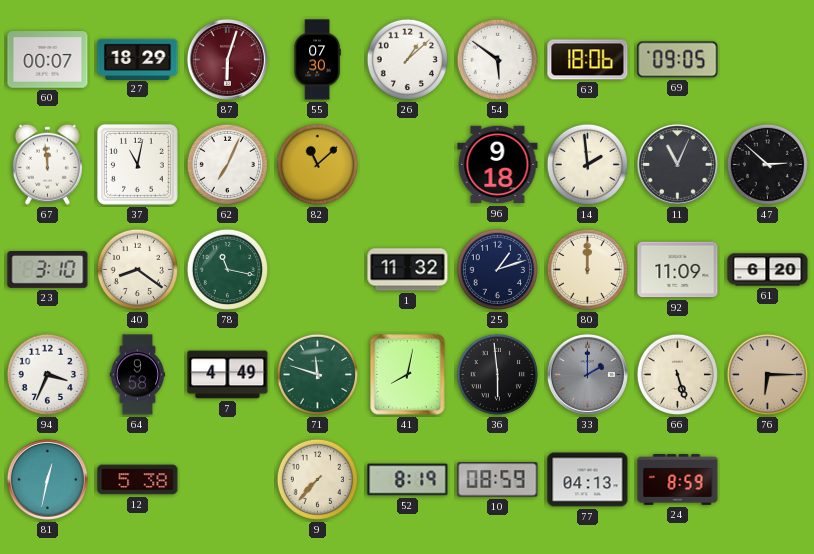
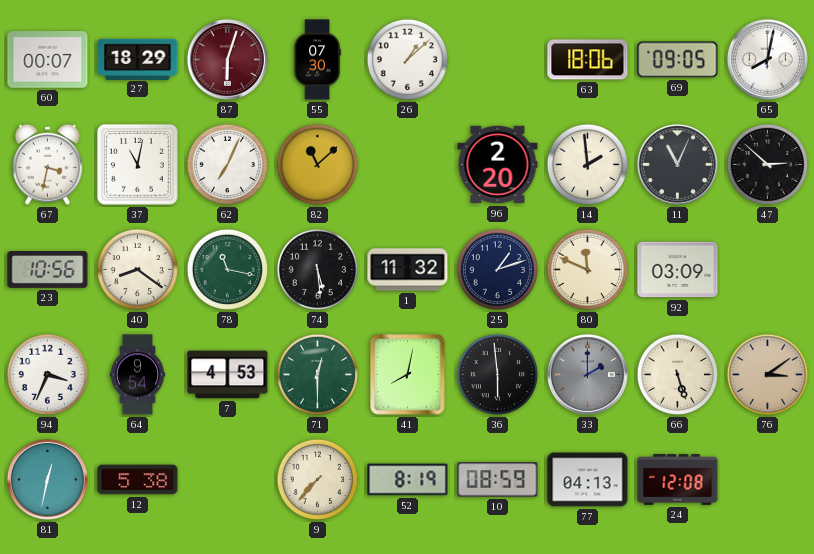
54: 5:51 -> none (497, 59)
65: none -> 8:02 (767, 59)
67: 11:59 -> 3:32 (47, 164)
96: 9:18 -> 2:20 (498, 165)
23: 3:10 -> 10:56 (48, 270)
74: none -> 5:29 (317, 269)
80: 12:00 -> 11:49 (587, 269)
92: 11:09 -> 03:09 (678, 270)
61: 6:20 -> none (768, 270)
64: 9:58 -> 9:54 (138, 375)
7: 4:49 -> 4:53 (228, 375)
71: 11:48 -> 12:30 (317, 374)
76: 6:15 -> 3:09 (767, 374)
24: 8:59 -> 12:08 (678, 480)
